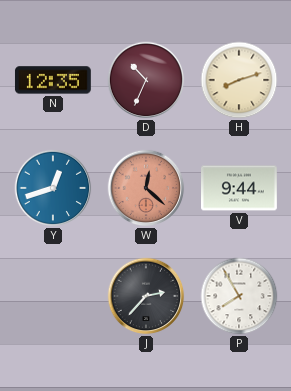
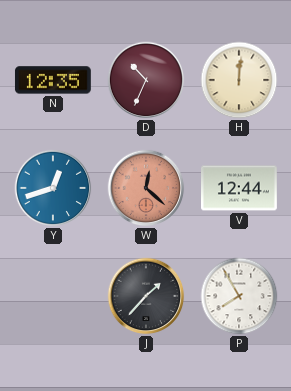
H: 8:12 -> 12:01 (239, 80)
V: 9:44 -> 12:44 (240, 188)
J: 2:37 -> 1:37 (146, 296)
